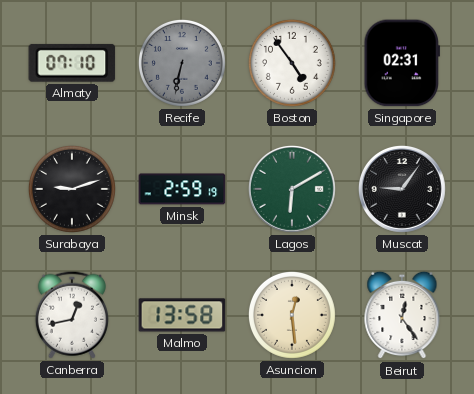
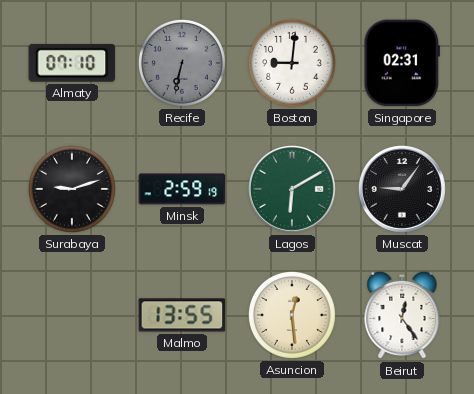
Boston: 4:54 -> 9:01 (292, 63)
Canberra: 12:43 -> none (72, 315)
Malmo: 13:58 -> 13:55 (182, 315)
